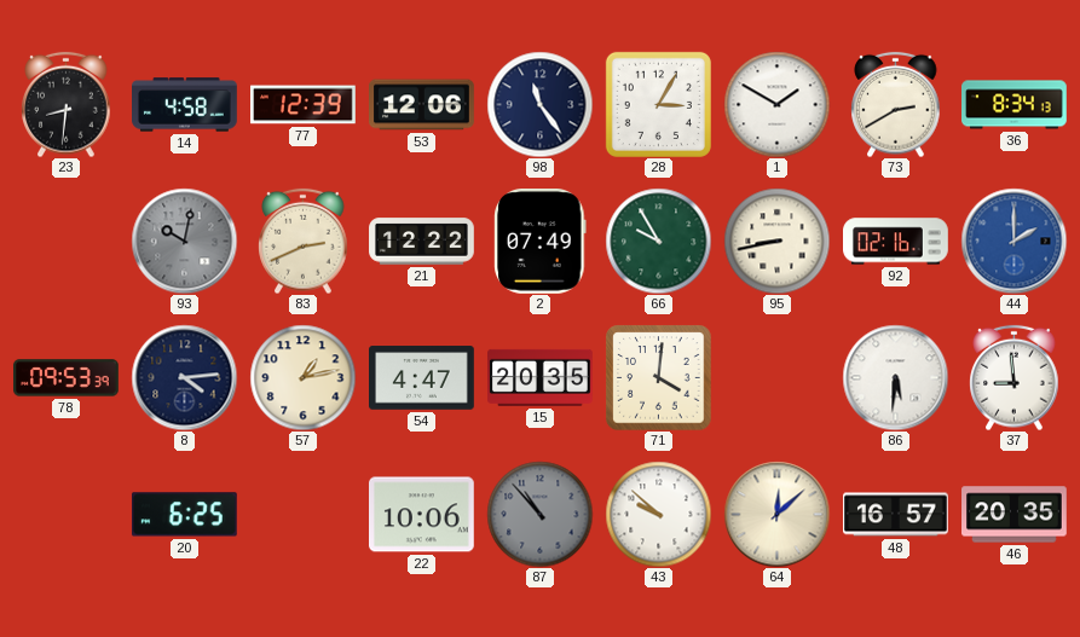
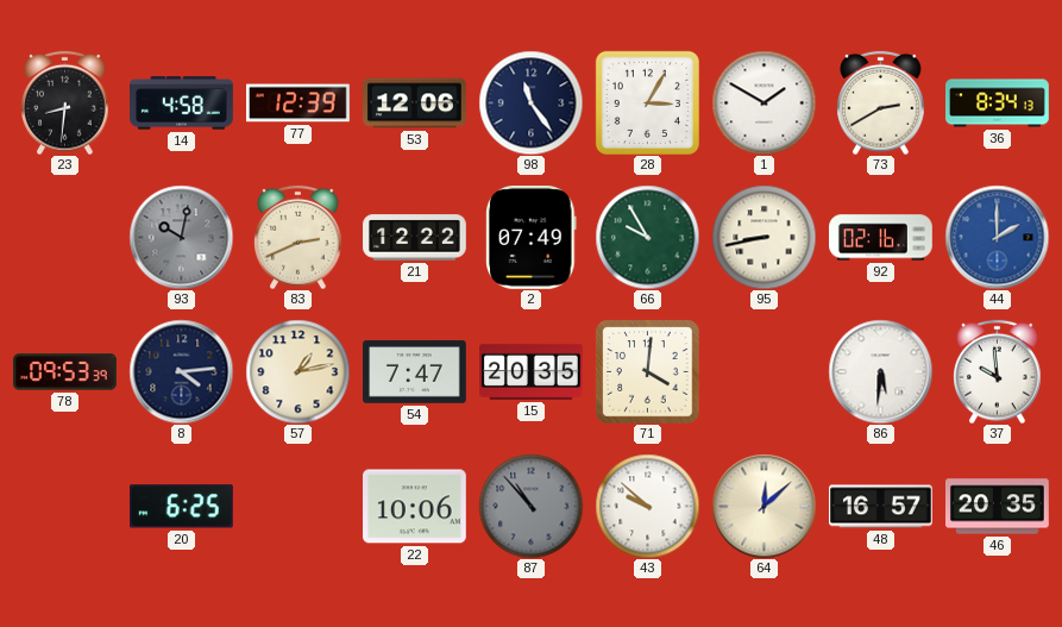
54: 4:47 -> 7:47 (415, 372)
37: 8:59 -> 9:59 (998, 371)
